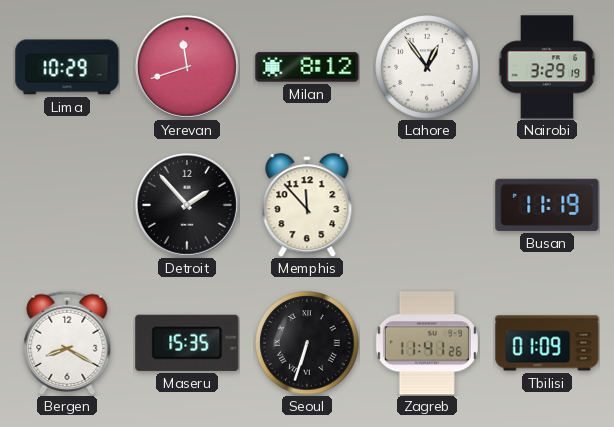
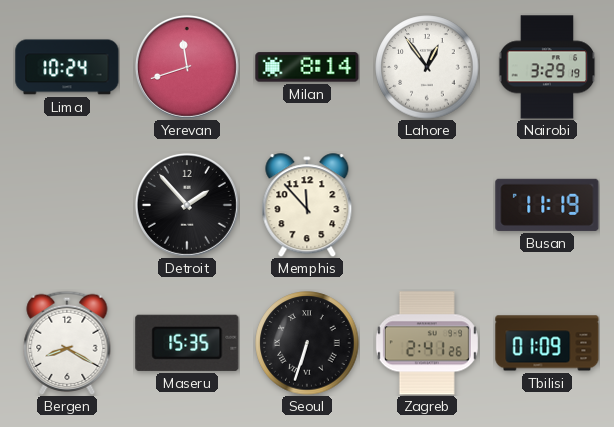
Lima: 10:29 -> 10:24 (67, 67)
Milan: 8:12 -> 8:14 (307, 67)
Zagreb: 11:41 -> 2:41 (427, 343)
